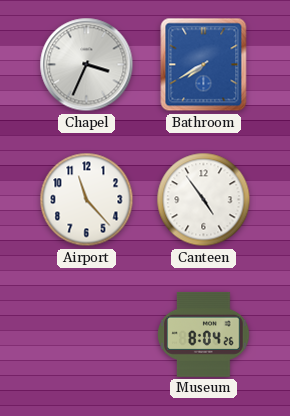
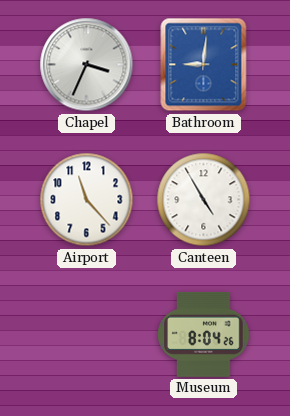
Bathroom: 7:40 -> 9:01 (204, 65)
Canteen: 4:54 -> 4:55 (204, 200)
